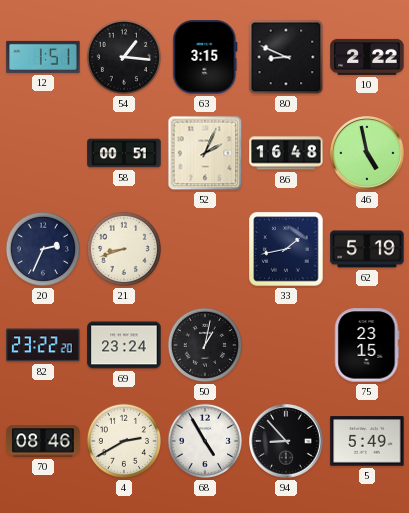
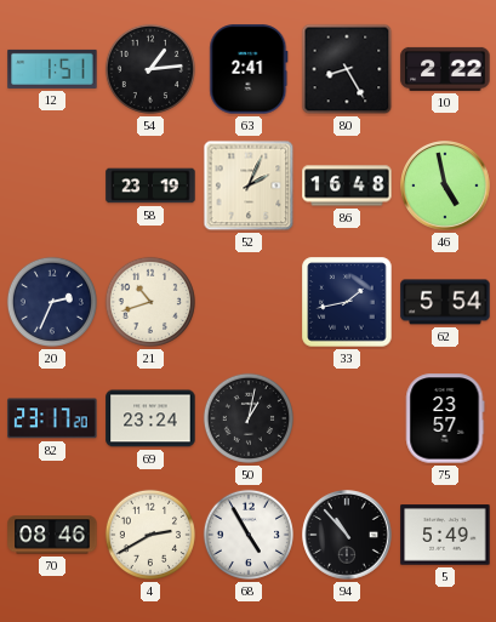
54: 1:16 -> 1:14 (150, 69)
63: 3:15 -> 2:41 (249, 69)
80: 8:49 -> 8:25 (347, 69)
58: 00:51 -> 23:19 (150, 186)
21: 8:42 -> 10:42 (150, 302)
62: 5:19 -> 5:54 (445, 302)
82: 23:22 -> 23:17 (52, 418)
75: 23:15 -> 23:57 (445, 418)
94: 8:53 -> 10:53 (347, 535)
